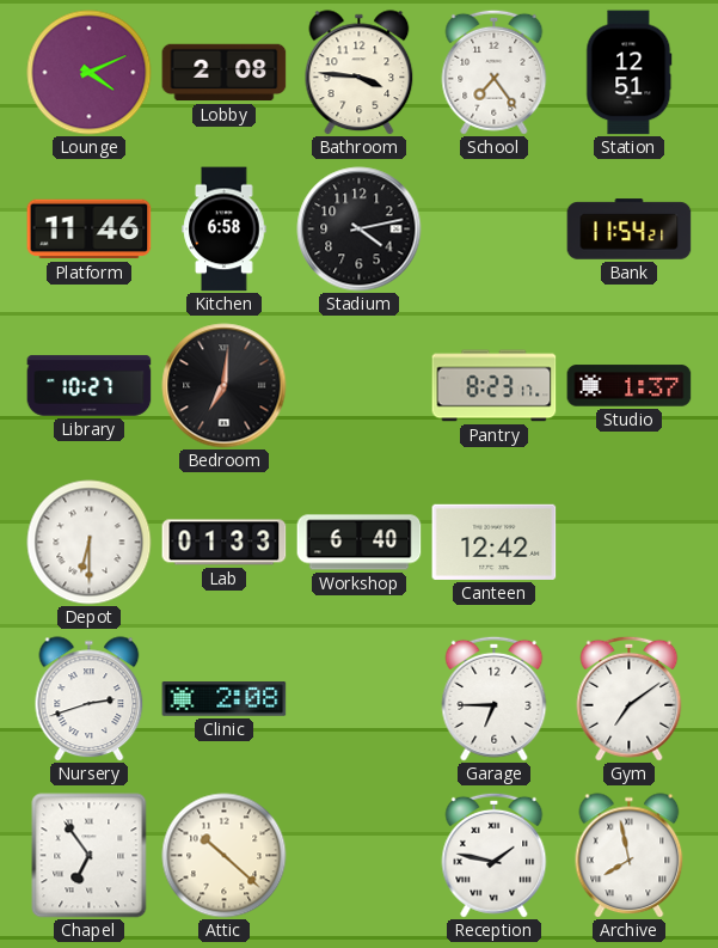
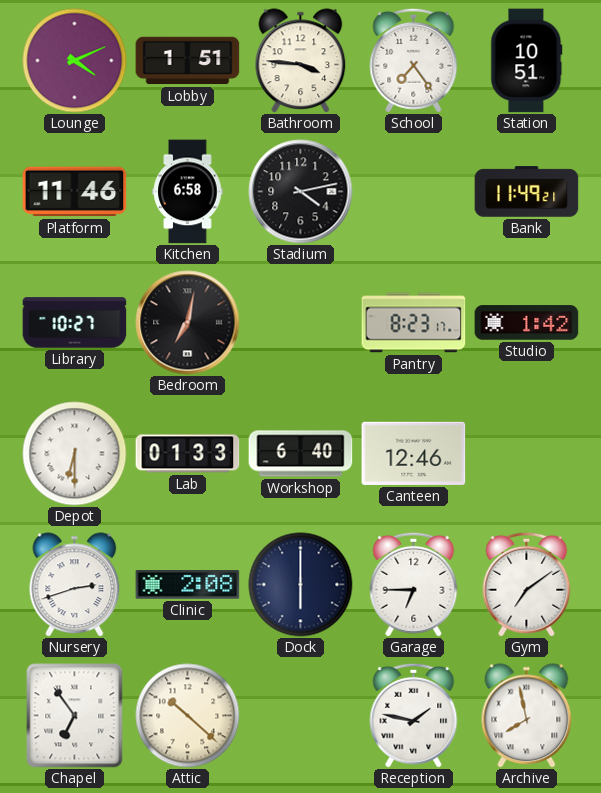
Lobby: 2:08 -> 1:51 (188, 61)
Station: 12:51 -> 10:51 (527, 61)
Bank: 11:54 -> 11:49 (527, 192)
Bedroom: 7:01 -> 7:02 (188, 323)
Studio: 1:37 -> 1:42 (527, 323)
Canteen: 12:42 -> 12:46 (414, 453)
Dock: none -> 6:00 (301, 585)
